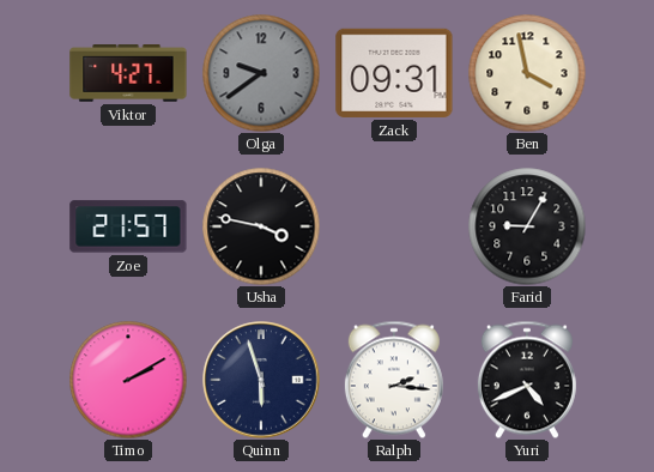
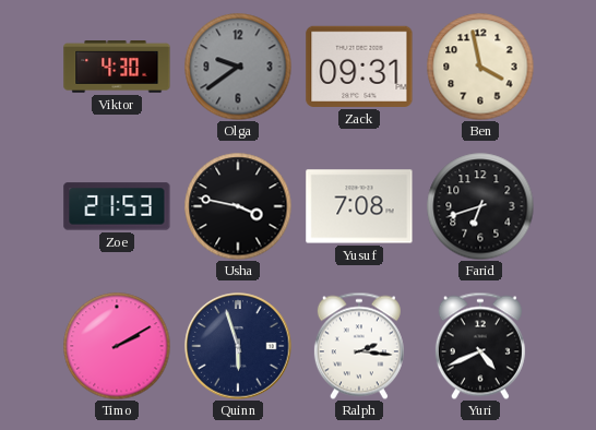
Viktor: 4:27 -> 4:30 (117, 67)
Zoe: 21:57 -> 21:53 (117, 206)
Yusuf: none -> 7:08 (359, 206)
Farid: 9:05 -> 6:42 (480, 206)
